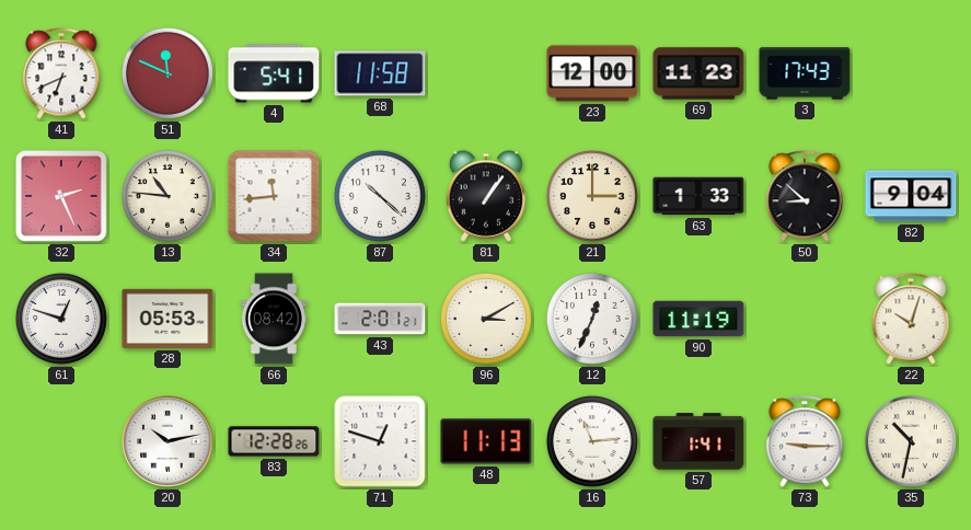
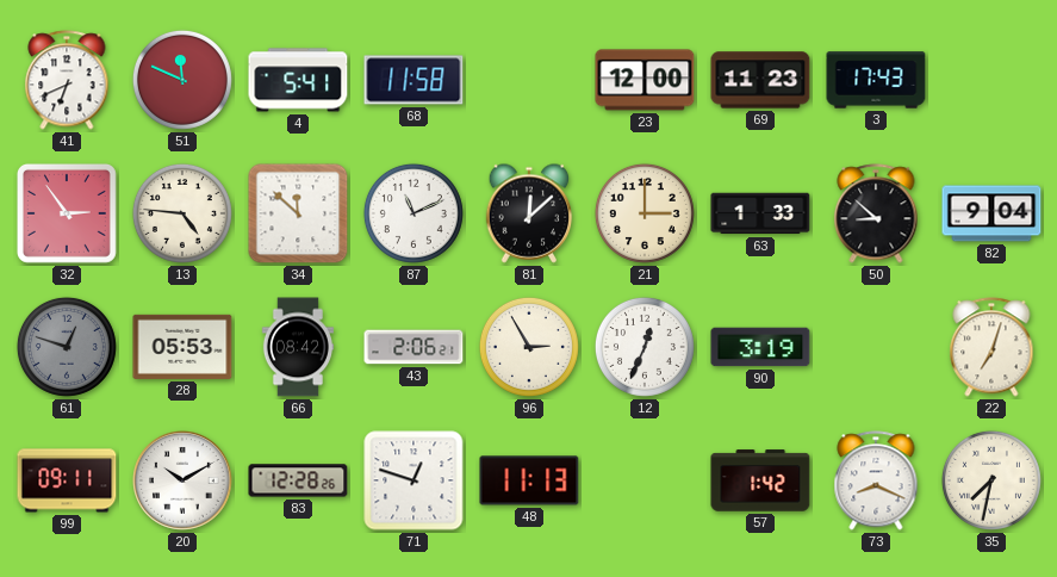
32: 2:26 -> 2:54 (67, 213)
13: 10:46 -> 4:46 (182, 213)
34: 11:44 -> 11:52 (298, 213)
87: 10:22 -> 11:11 (414, 213)
81: 1:06 -> 12:08 (529, 213)
61 dial: white -> grey (67, 347)
43: 2:01 -> 2:06 (414, 347)
96: 3:10 -> 2:55 (529, 347)
90: 11:19 -> 3:19 (760, 347)
22: 10:03 -> 7:03 (991, 347)
99: none -> 09:11 (67, 480)
20: 10:13 -> 10:10 (184, 482)
16: 11:14 -> none (592, 441)
57: 1:41 -> 1:42 (760, 480)
73: 9:15 -> 8:19 (876, 480)
35: 10:32 -> 7:32 (991, 480)
